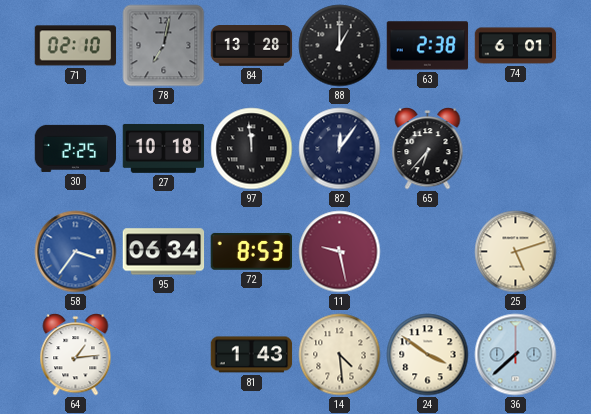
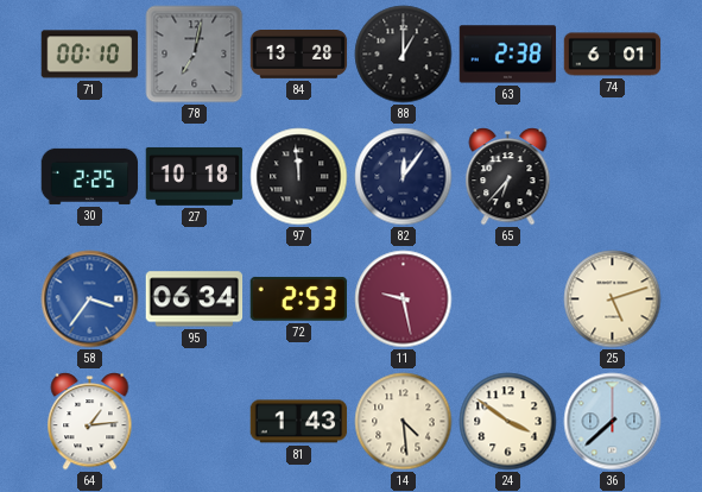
71: 02:10 -> 00:10 (90, 55)
72: 8:53 -> 2:53 (298, 299)
